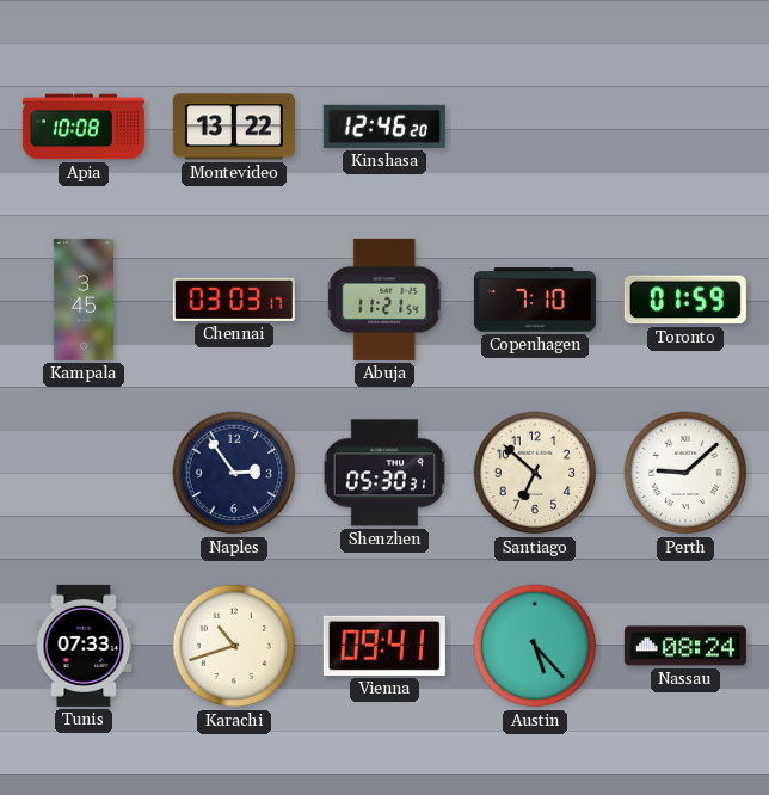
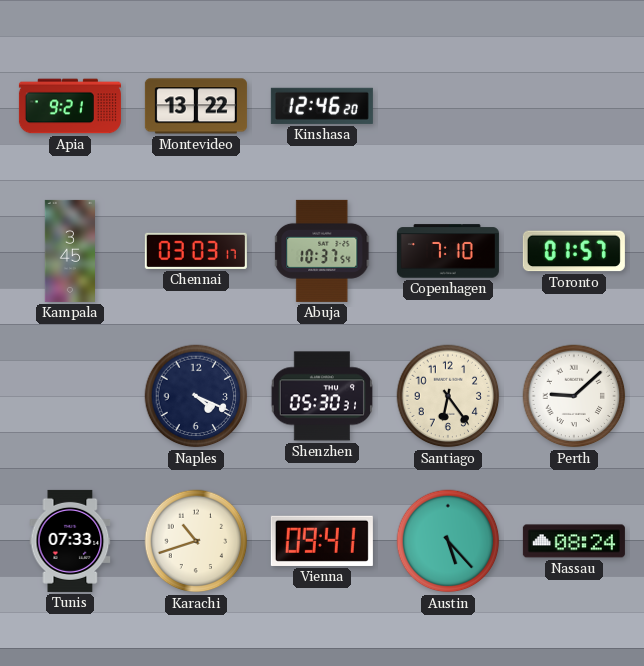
Apia: 10:08 -> 9:21 (70, 106)
Abuja: 11:21 -> 10:37 (323, 251)
Toronto: 01:59 -> 01:57 (574, 251)
Naples: 2:54 -> 4:19 (196, 396)
Santiago: 6:52 -> 6:24 (448, 396)
